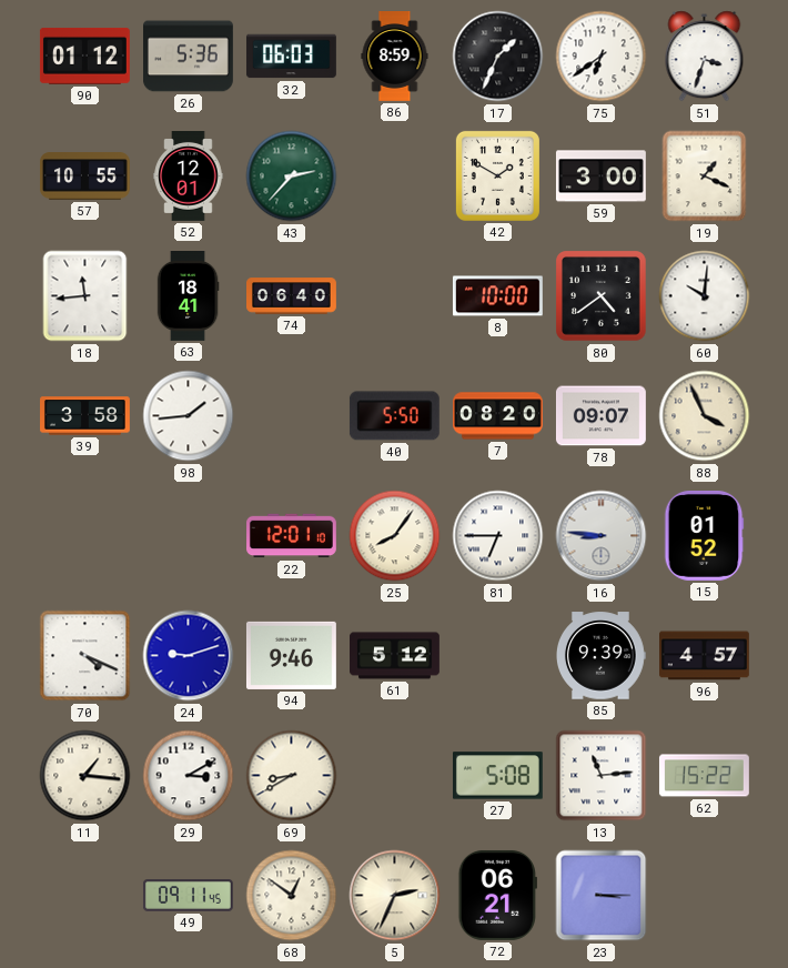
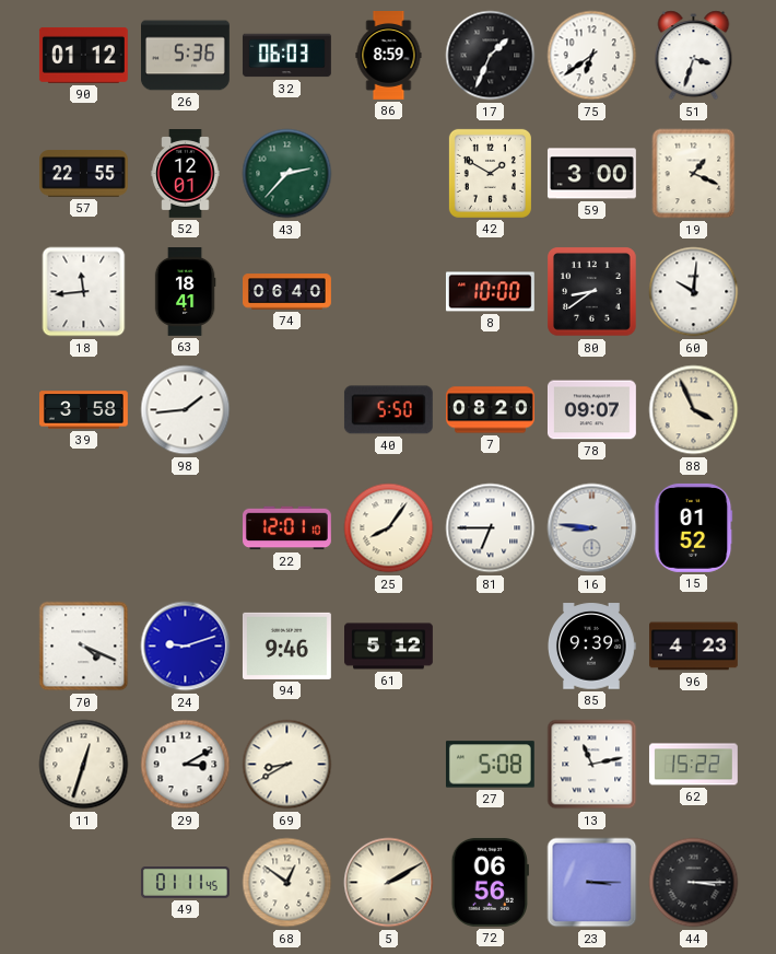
57: 10:55 -> 22:55 (83, 174)
80: 4:39 -> 8:39 (592, 292)
96: 4:57 -> 4:23 (694, 647)
11: 1:16 -> 12:33 (84, 765)
13: 11:14 -> 11:13 (592, 765)
49: 09:11 -> 01:11 (185, 883)
5: 2:34 -> 2:10 (389, 883)
72: 06:21 -> 06:56 (490, 882)
44: none -> 3:15 (694, 883)
